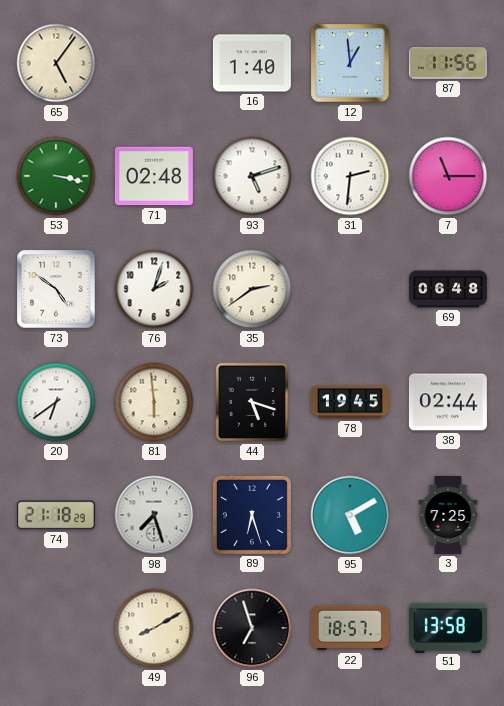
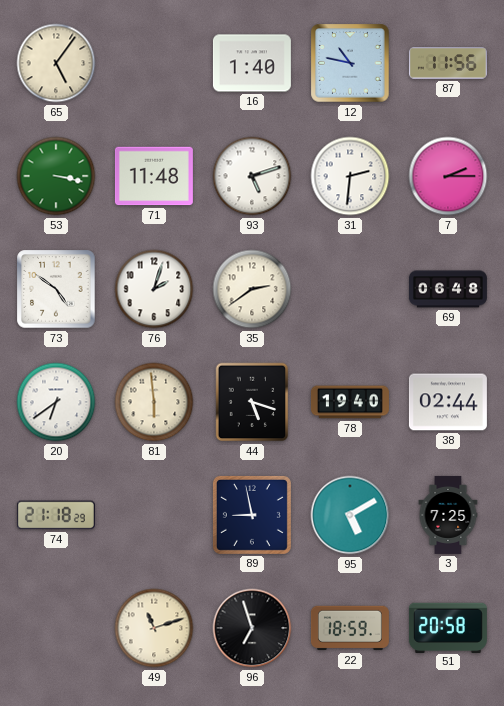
12: 12:59 -> 10:47 (350, 63)
71: 02:48 -> 11:48 (154, 176)
7: 11:15 -> 2:15 (448, 176)
78: 19:45 -> 19:40 (350, 402)
98: 7:27 -> none (154, 515)
89: 6:27 -> 8:58 (252, 515)
49: 8:10 -> 11:12 (154, 628)
22: 18:57 -> 18:59 (350, 628)
51: 13:58 -> 20:58 (448, 627)
